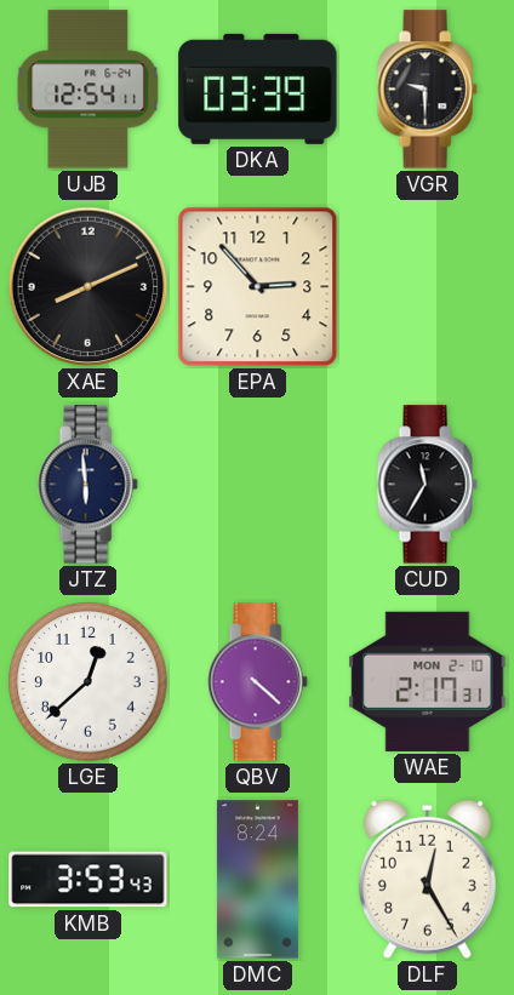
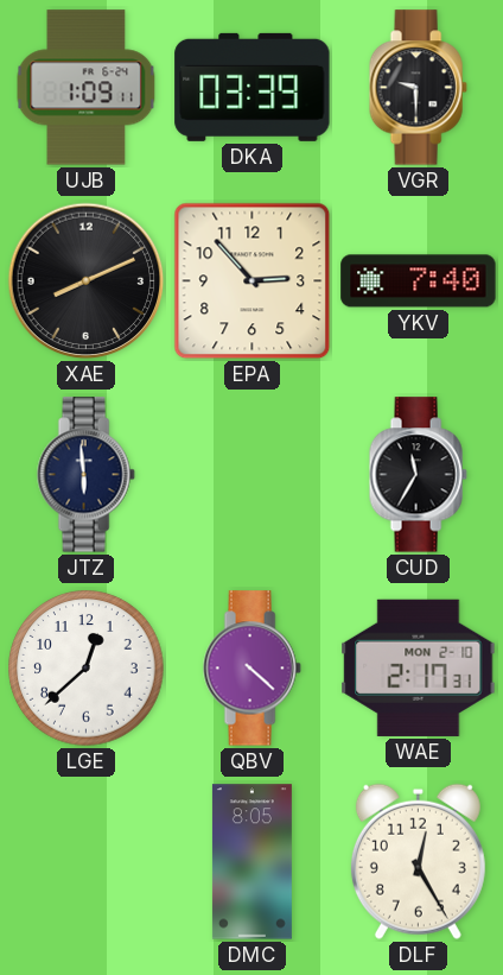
UJB: 12:54 -> 1:09 (87, 88)
YKV: none -> 7:40 (419, 281)
KMB: 3:53 -> none (88, 880)
DMC: 8:24 -> 8:05 (251, 862)
